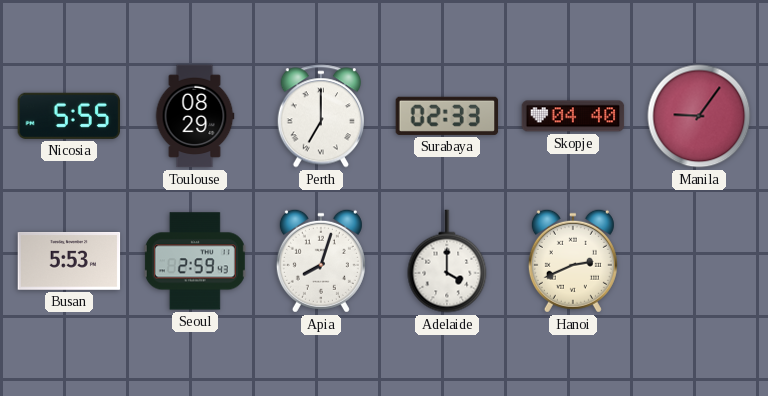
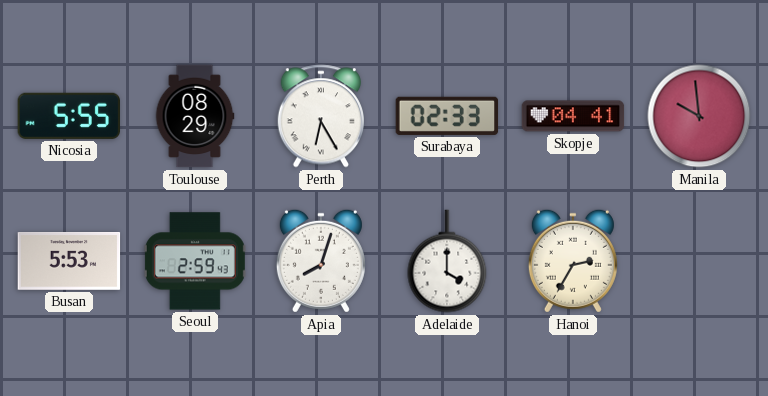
Perth: 7:00 -> 6:25 (320, 116)
Skopje: 04:40 -> 04:41 (573, 116)
Manila: 9:06 -> 9:59 (699, 116)
Hanoi: 2:41 -> 2:35 (573, 261)
